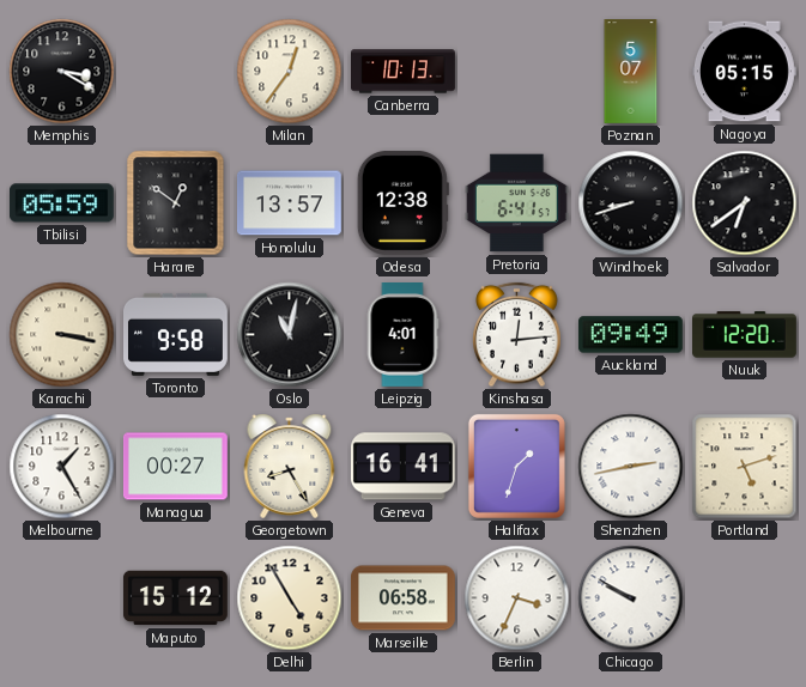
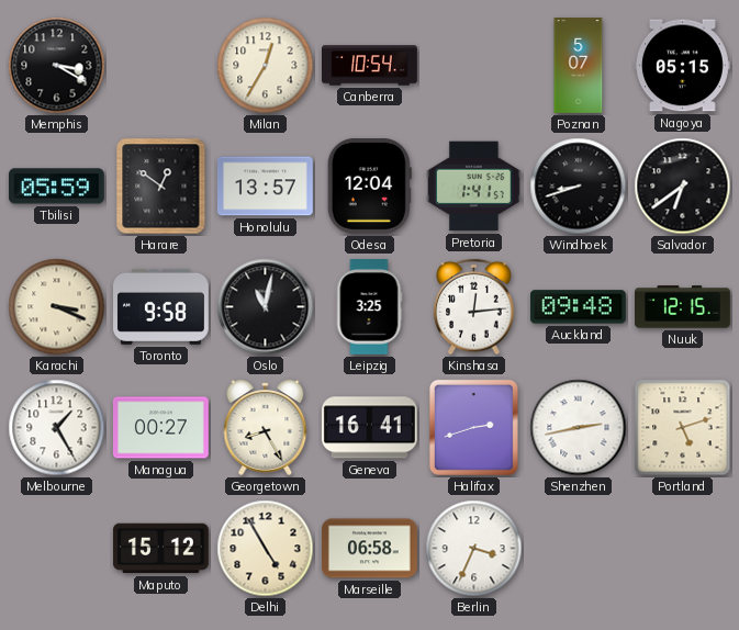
Milan: 12:36 -> 12:35 (266, 66)
Canberra: 10:13 -> 10:54 (370, 66)
Odesa: 12:38 -> 12:04 (369, 185)
Pretoria: 6:41 -> 1:41 (473, 187)
Karachi: 3:17 -> 3:19 (57, 307)
Leipzig: 4:01 -> 3:25 (369, 307)
Auckland: 09:49 -> 09:48 (578, 307)
Nuuk: 12:20 -> 12:15 (683, 307)
Halifax: 1:33 -> 2:42 (473, 427)
Chicago: 9:50 -> none (631, 598)
